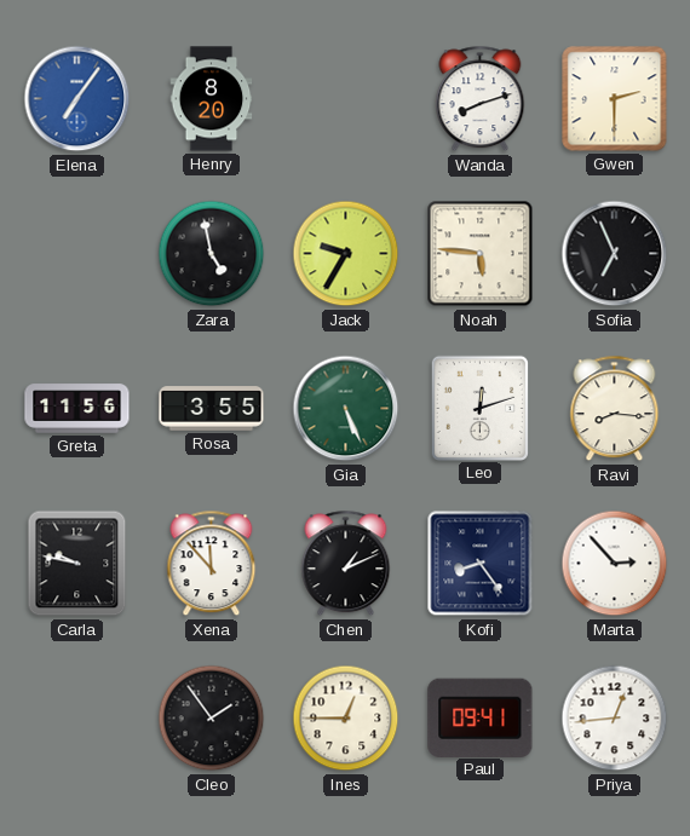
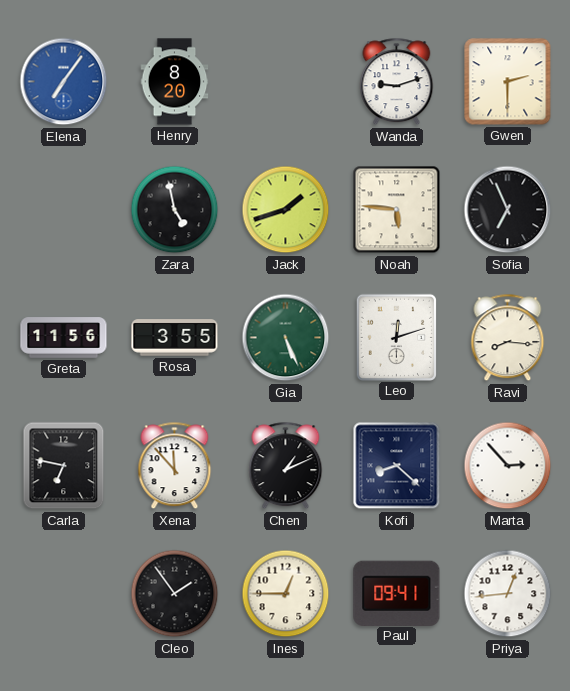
Wanda: 8:12 -> 9:12 (397, 82)
Jack: 9:35 -> 1:42 (286, 210)
Carla: 9:47 -> 6:47 (64, 466)
Kofi: 8:24 -> 8:22 (397, 466)
